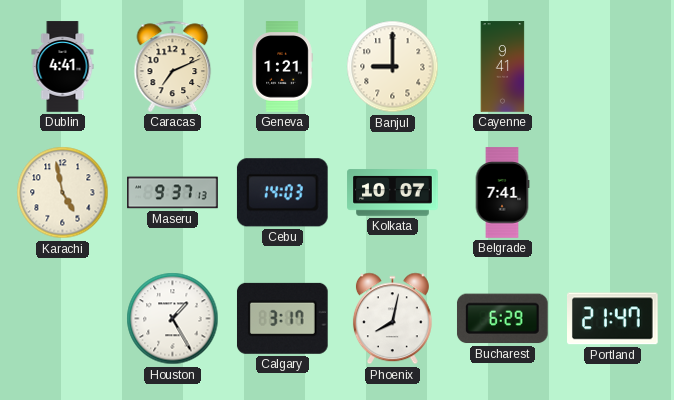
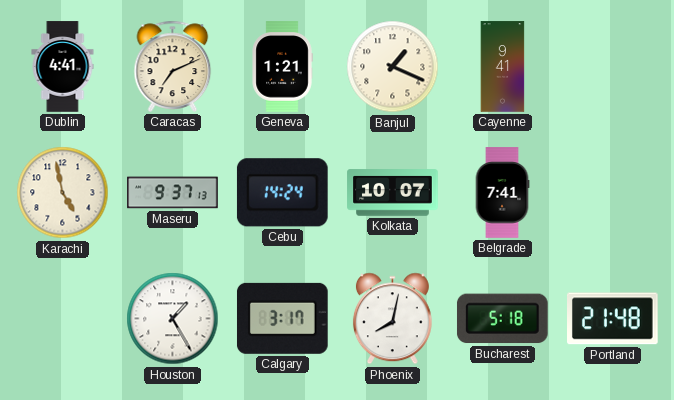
Banjul: 9:00 -> 1:19 (393, 67)
Cebu: 14:03 -> 14:24 (282, 193)
Bucharest: 6:29 -> 5:18 (502, 319)
Portland: 21:47 -> 21:48 (613, 319)
